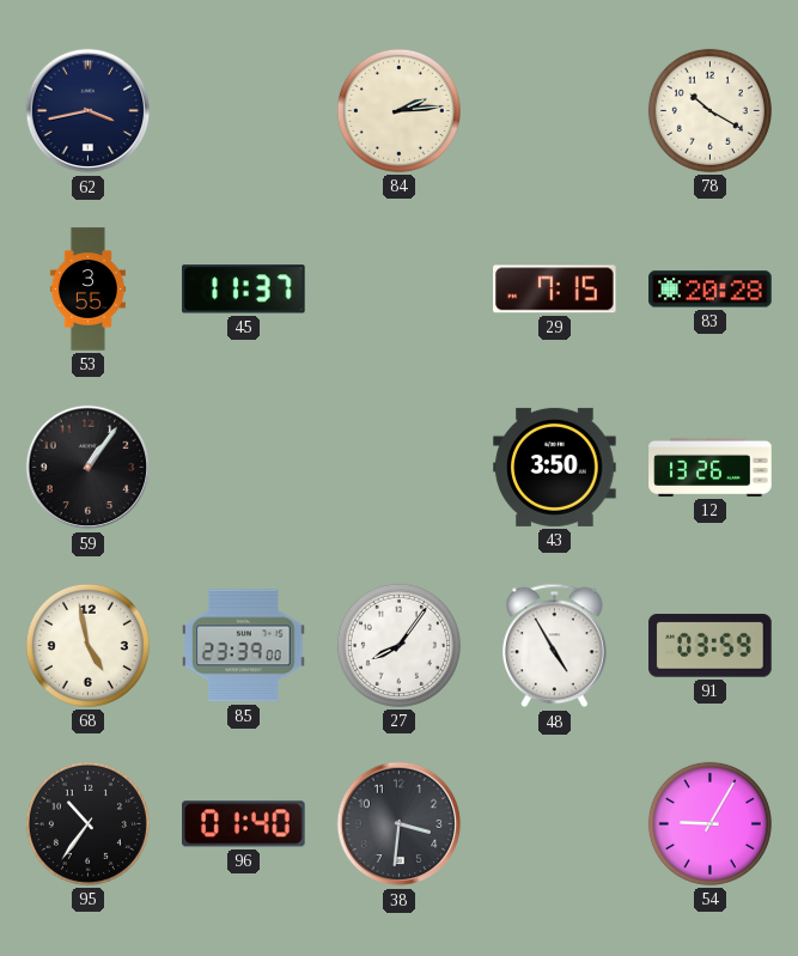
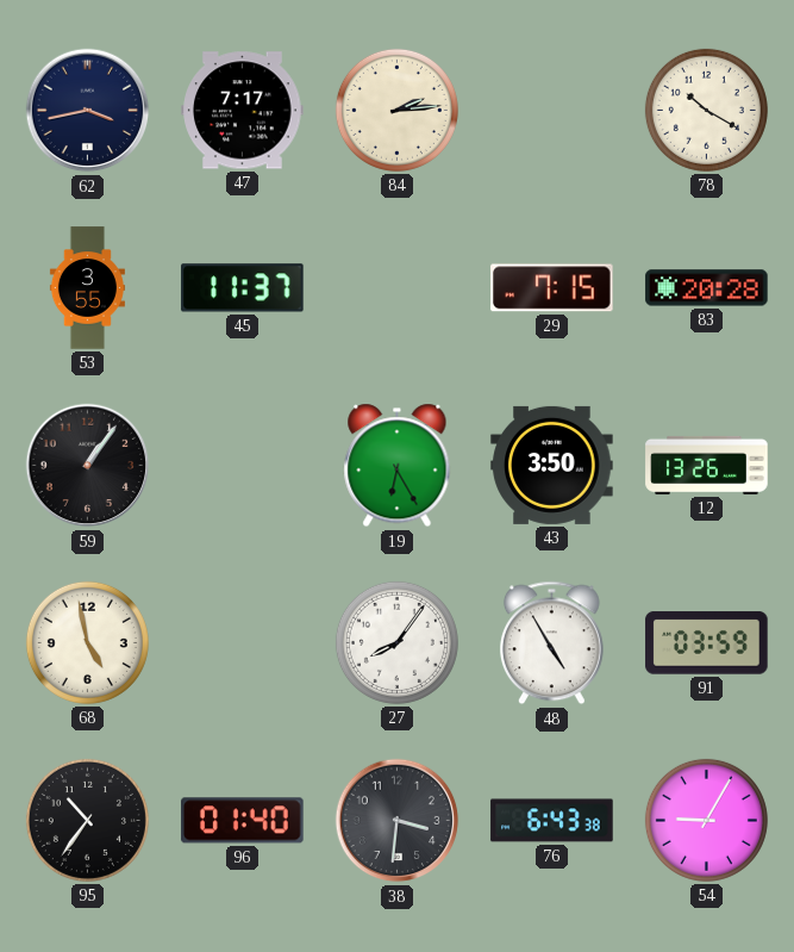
47: none -> 7:17 (243, 111)
19: none -> 6:25 (398, 466)
85: 23:39 -> none (244, 646)
76: none -> 6:43 (552, 821)
